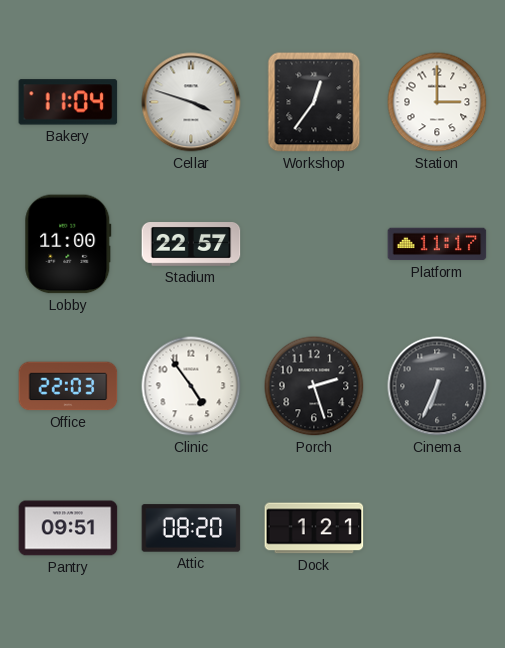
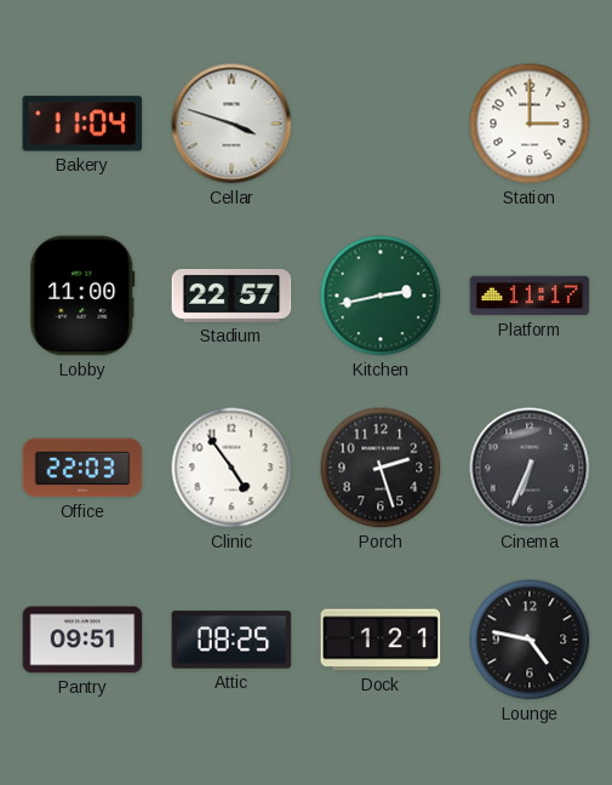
Workshop: 12:36 -> none (314, 102)
Kitchen: none -> 2:43 (381, 296)
Attic: 08:20 -> 08:25 (231, 640)
Lounge: none -> 4:47 (530, 640)
